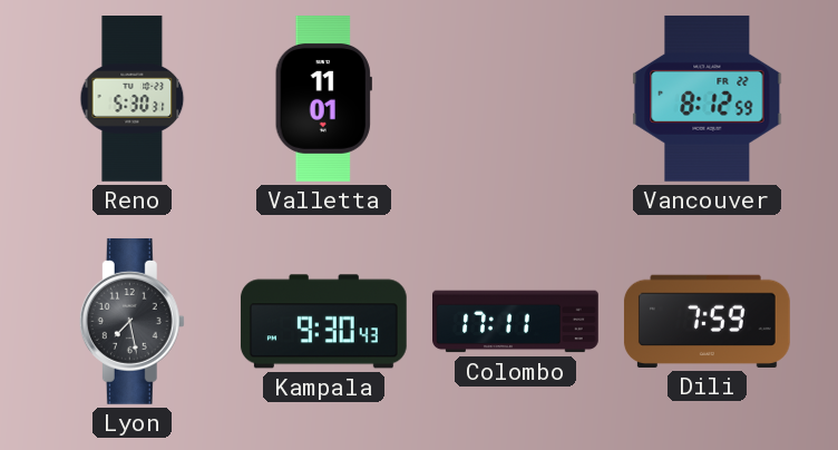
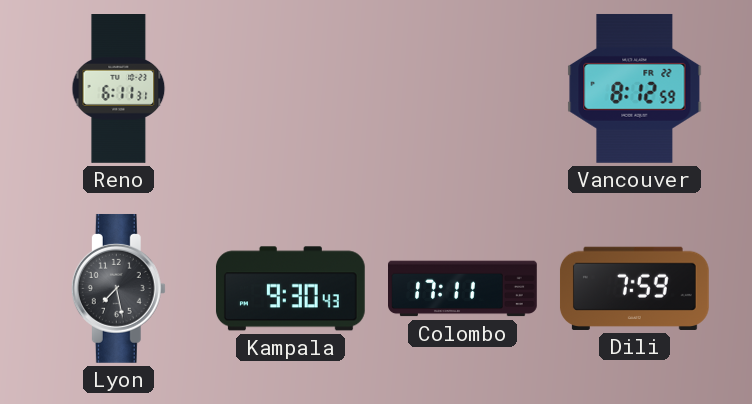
Reno: 5:30 -> 6:11 (119, 89)
Valletta: 11:01 -> none (323, 99)
